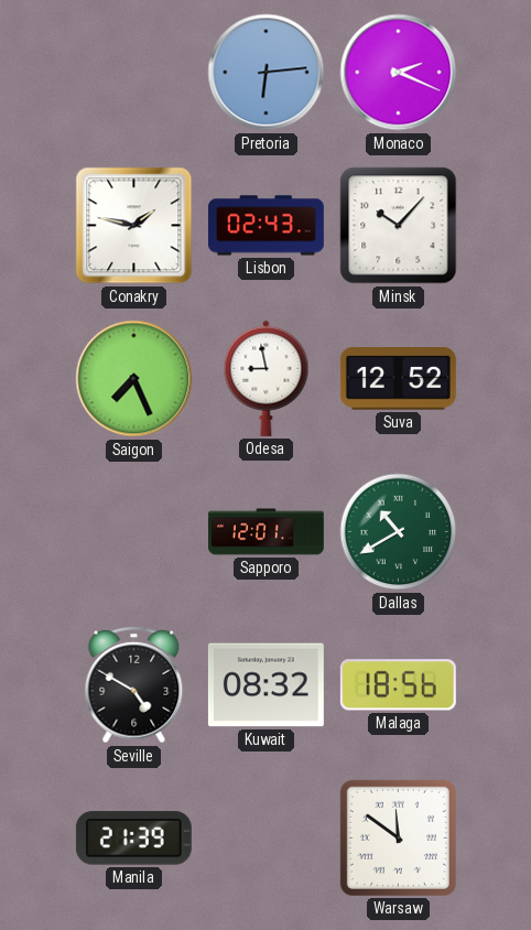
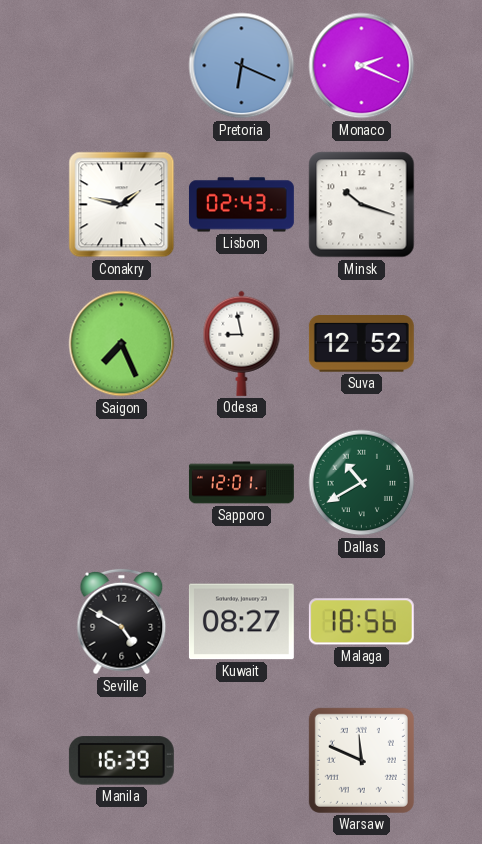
Pretoria: 6:14 -> 6:19 (242, 66)
Minsk: 10:07 -> 10:18 (362, 205)
Kuwait: 08:32 -> 08:27 (241, 622)
Manila: 21:39 -> 16:39 (121, 761)
Warsaw: 11:51 -> 11:49 (361, 760)
